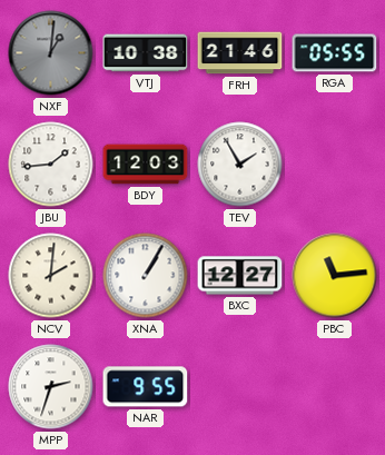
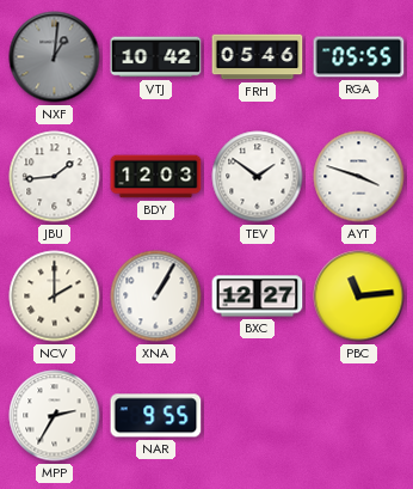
VTJ: 10:38 -> 10:42 (156, 57)
FRH: 21:46 -> 05:46 (258, 57)
TEV: 1:55 -> 1:51 (258, 177)
AYT: none -> 3:48 (359, 177)
NCV: 2:01 -> 2:00 (55, 297)
MPP: 2:33 -> 2:35 (55, 416)
